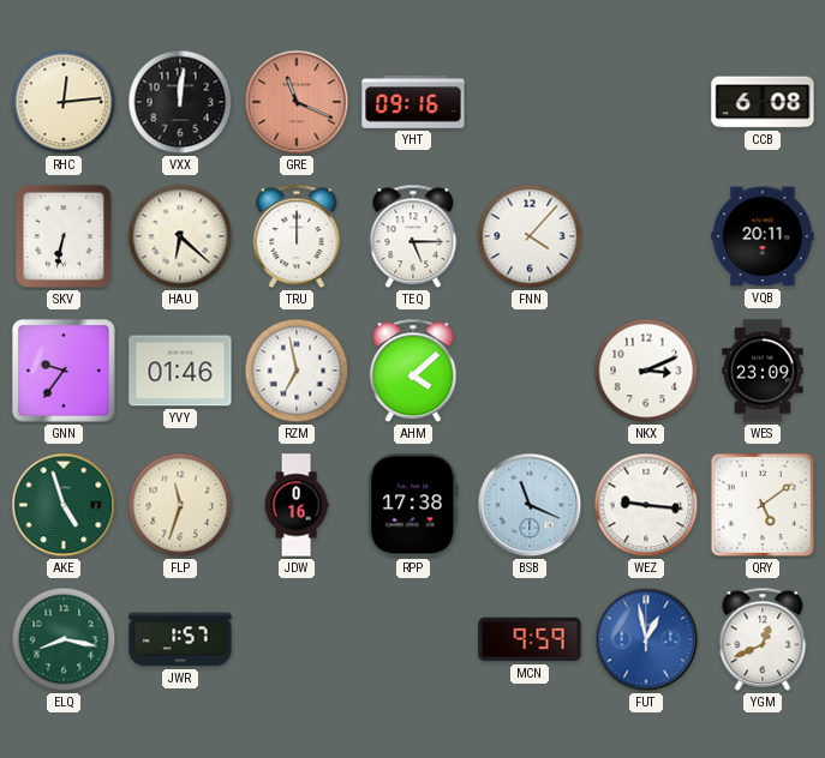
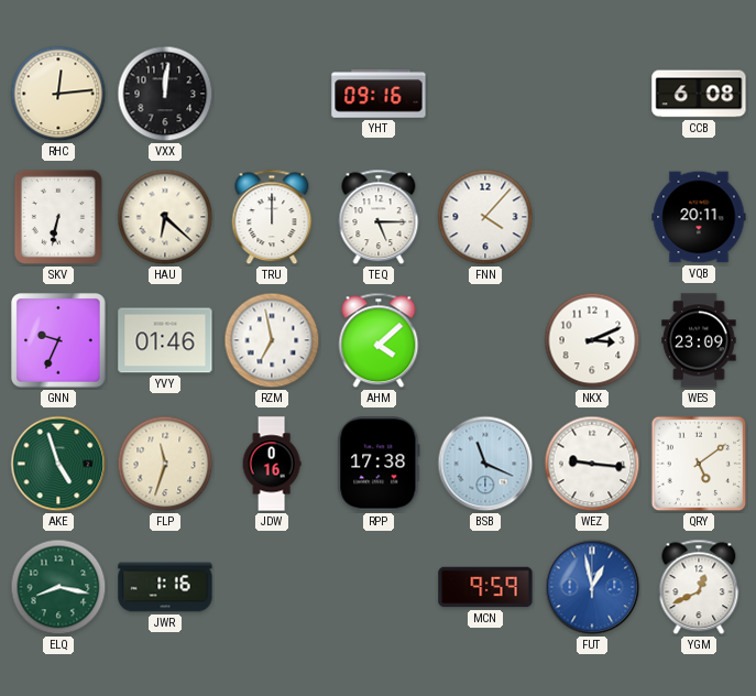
GRE: 11:19 -> none (297, 102)
GNN: 9:36 -> 9:34 (58, 340)
JWR: 1:57 -> 1:16 (165, 587)
